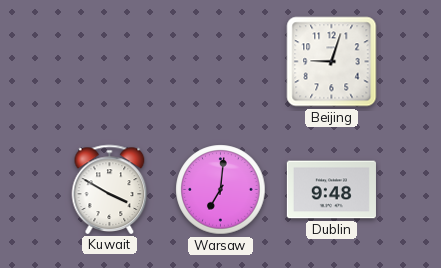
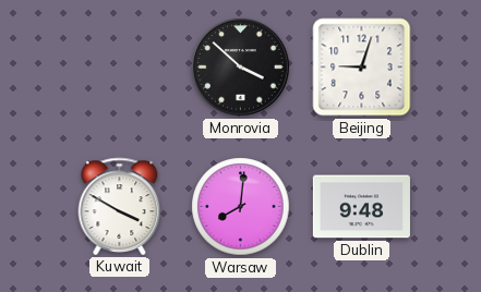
Monrovia: none -> 3:52 (241, 68)
Warsaw: 7:01 -> 8:01 (241, 207)
